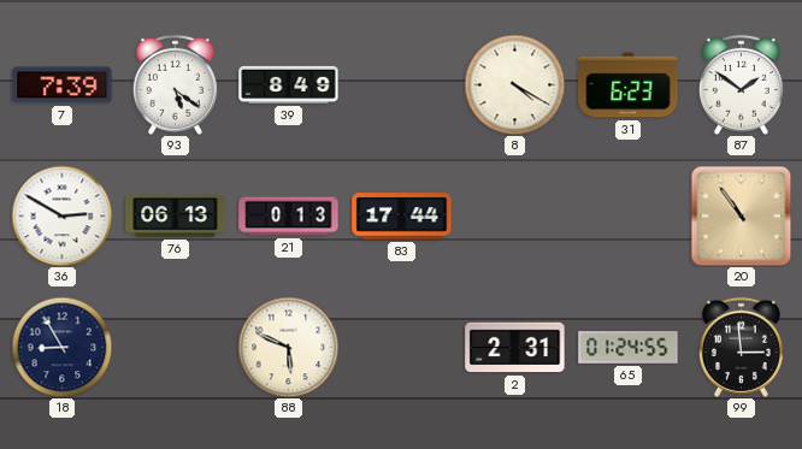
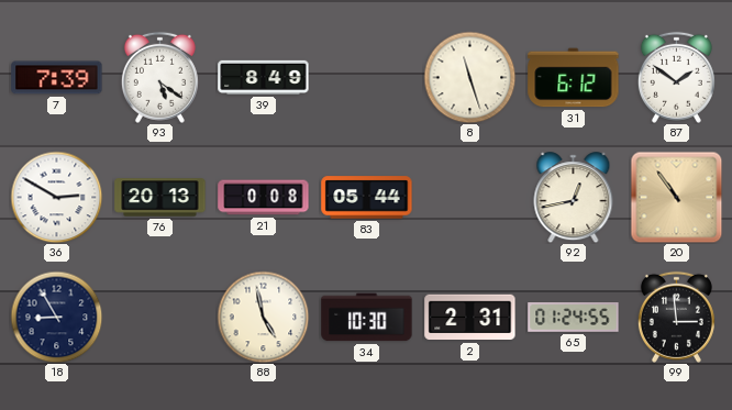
8: 4:20 -> 11:27 (469, 77)
31: 6:23 -> 6:12 (574, 78)
76: 06:13 -> 20:13 (160, 198)
21: 0:13 -> 0:08 (264, 198)
83: 17:44 -> 05:44 (367, 198)
92: none -> 12:43 (574, 198)
88: 5:49 -> 4:58 (263, 317)
34: none -> 10:30 (367, 318)
